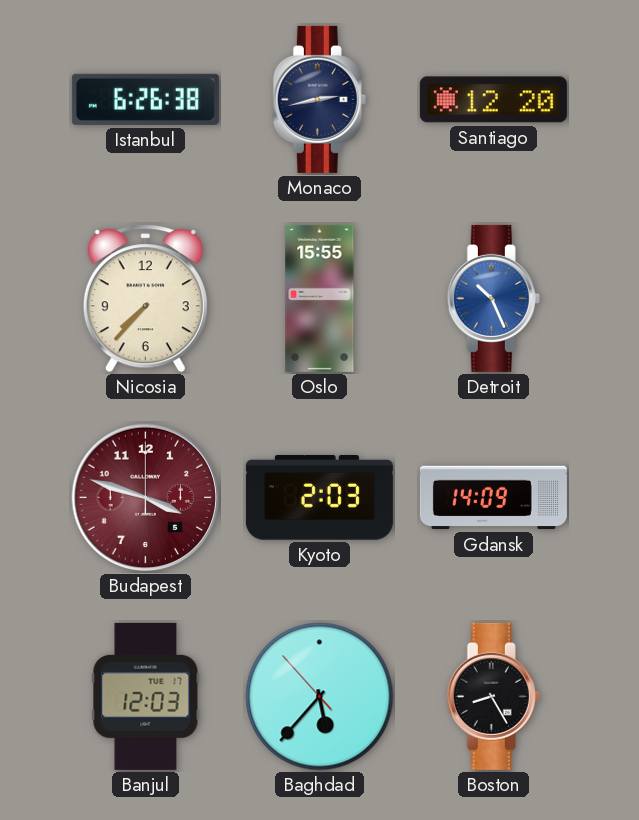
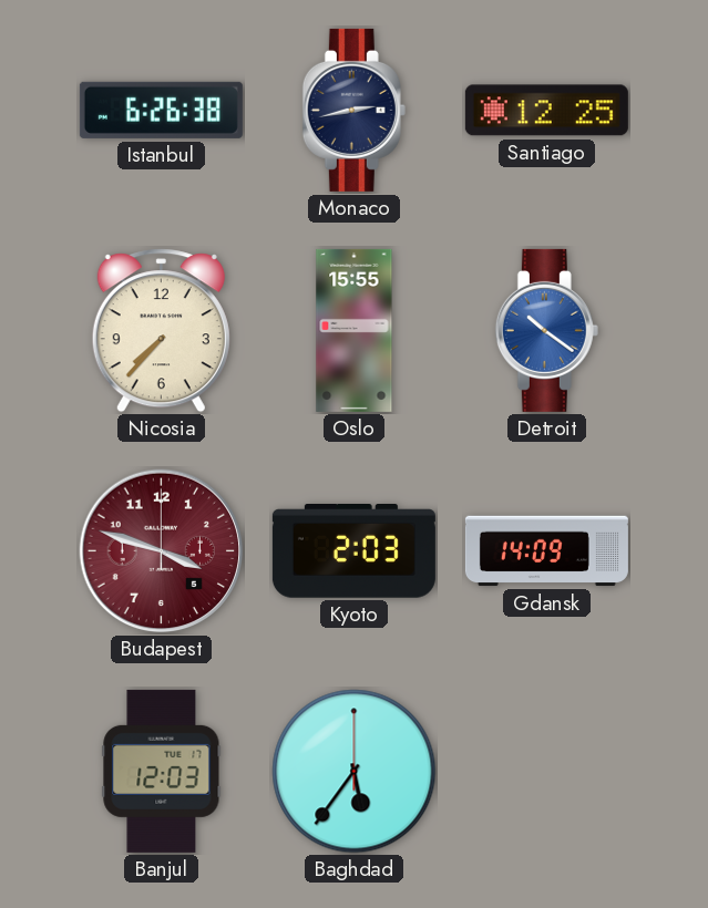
Santiago: 12:20 -> 12:25 (546, 111)
Detroit: 10:26 -> 10:21 (546, 330)
Baghdad: 5:36:53 -> 5:36:00 (355, 772)
Boston: 8:25 -> none (493, 696)
